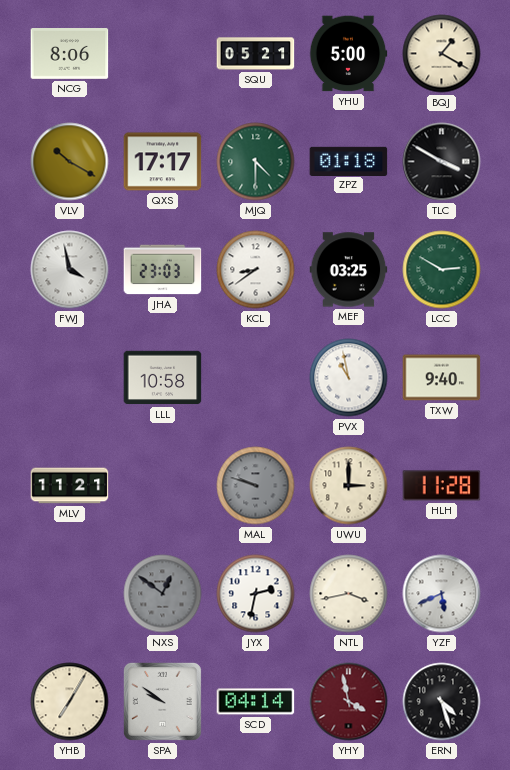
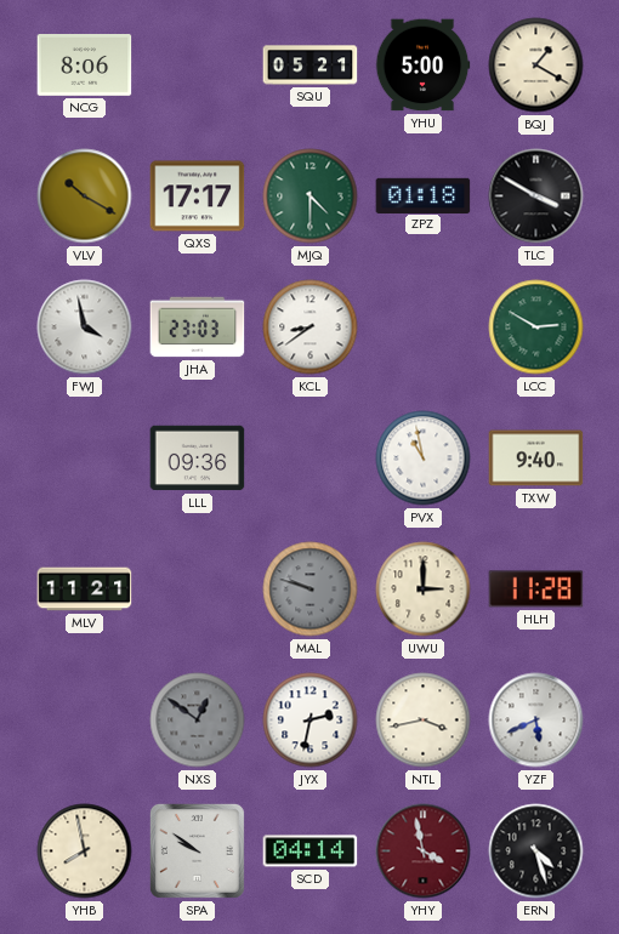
MEF: 03:25 -> none (349, 270)
LLL: 10:58 -> 09:36 (198, 459)
YHB: 7:05 -> 7:58 (85, 852)
